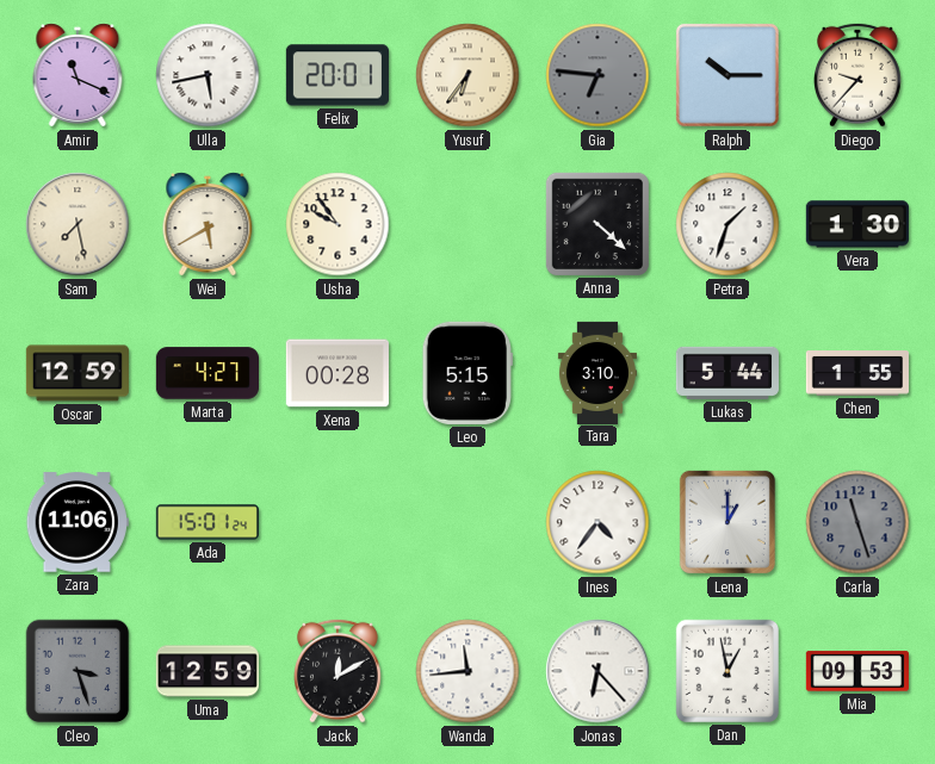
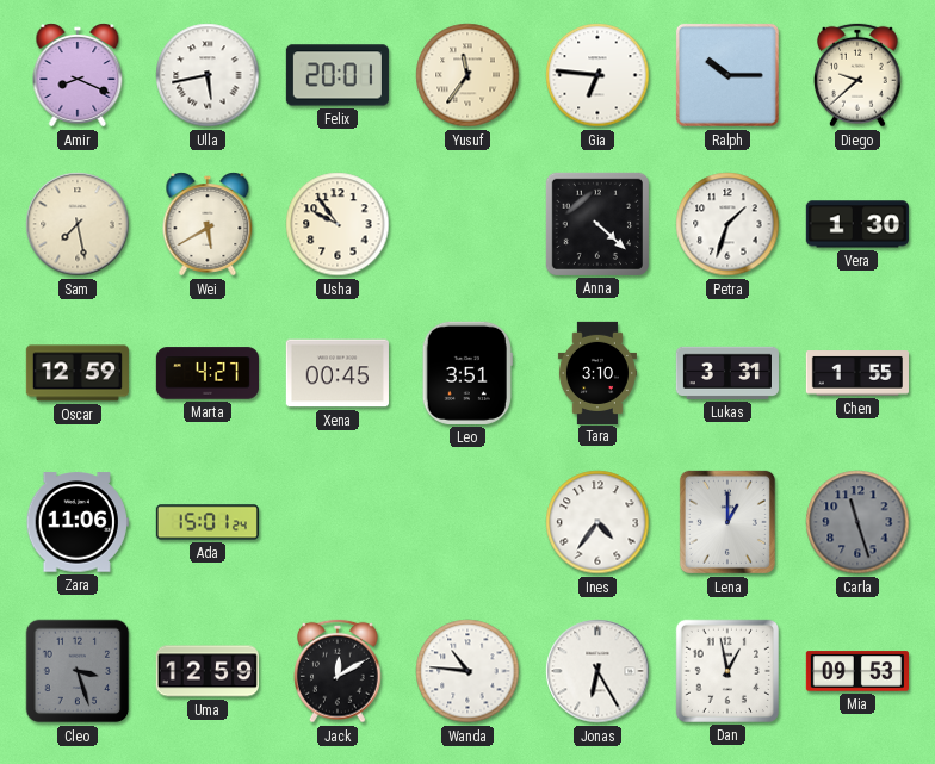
Amir: 11:19 -> 8:19 (78, 75)
Yusuf: 6:36 -> 11:36 (467, 75)
Gia dial: grey -> white (597, 75)
Diego: 9:37 -> 9:38 (859, 75)
Xena: 00:28 -> 00:45 (338, 373)
Leo: 5:15 -> 3:51 (467, 373)
Lukas: 5:44 -> 3:31 (727, 373)
Wanda: 11:44 -> 10:46 (467, 671)
Jonas: 6:23 -> 6:25 (597, 671)
